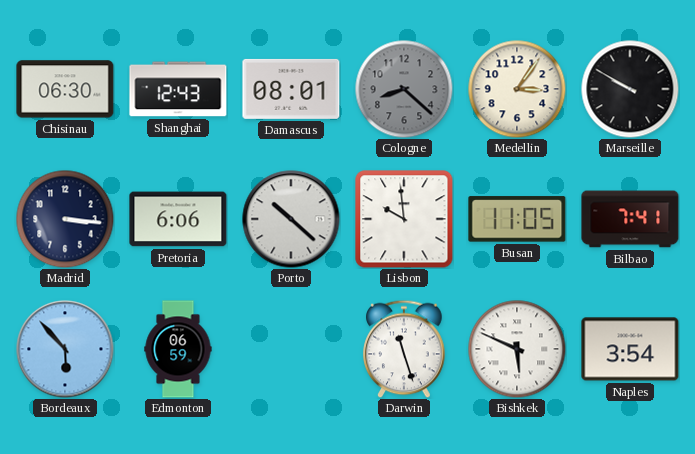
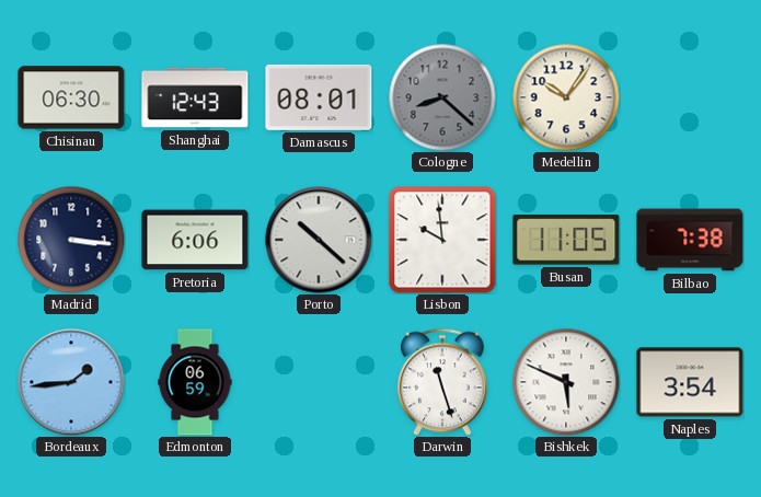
Medellin: 3:06 -> 10:06 (566, 97)
Marseille: 9:50 -> none (630, 89)
Bilbao: 7:41 -> 7:38 (690, 240)
Bordeaux: 5:53 -> 1:44 (71, 382)
